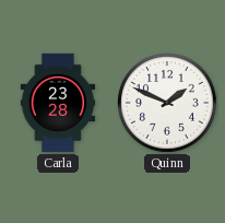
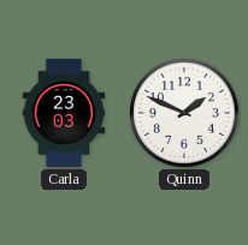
Carla: 23:28 -> 23:03 (64, 113)
